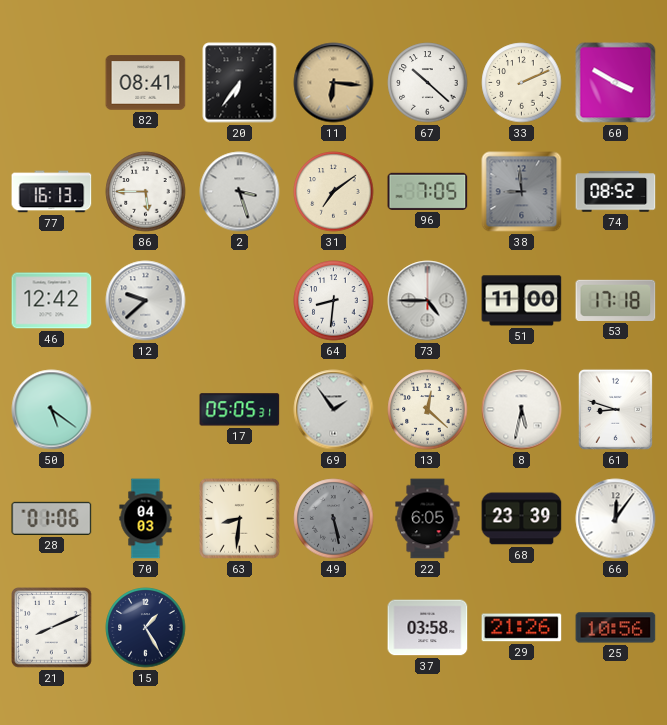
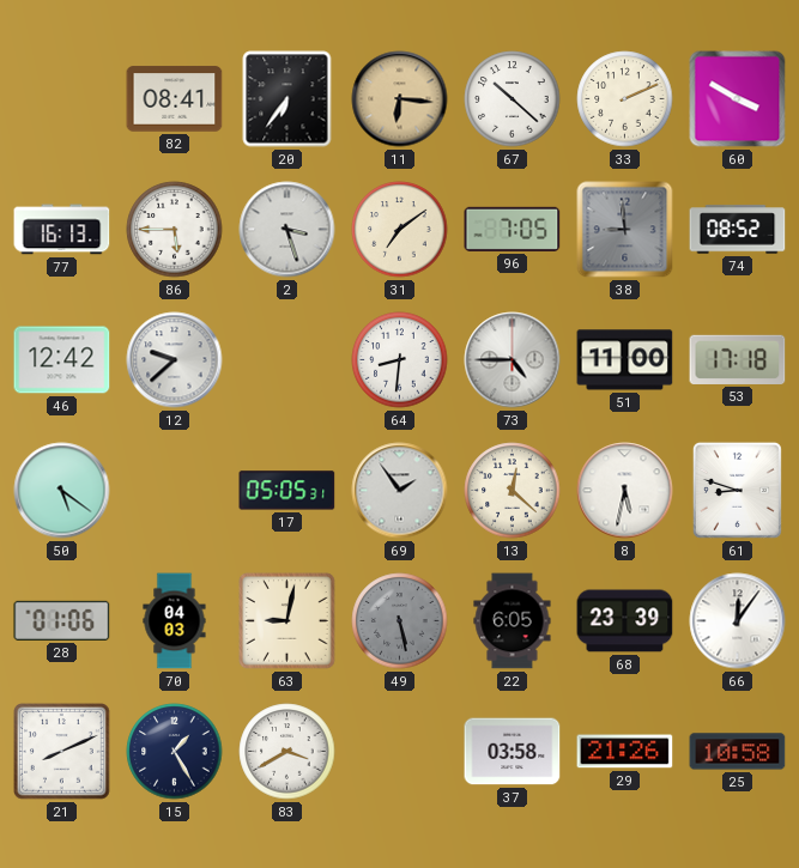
63: 8:31 -> 9:02 (287, 621)
83: none -> 3:40 (287, 752)
25: 10:56 -> 10:58 (738, 752)
